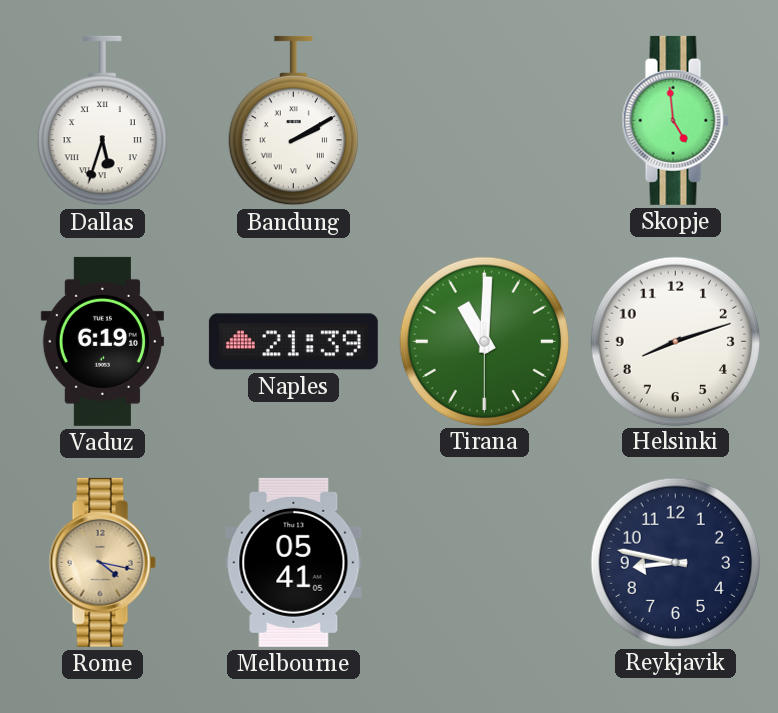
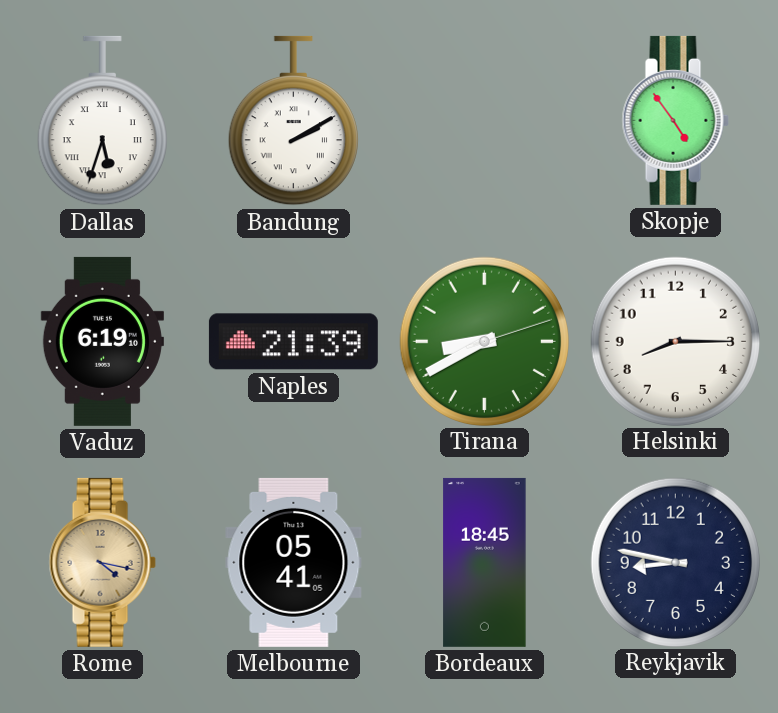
Skopje: 4:59 -> 4:54 (675, 120)
Tirana: 11:00 -> 8:40 (484, 341)
Helsinki: 8:12 -> 8:15 (675, 341)
Bordeaux: none -> 18:45 (485, 562)
